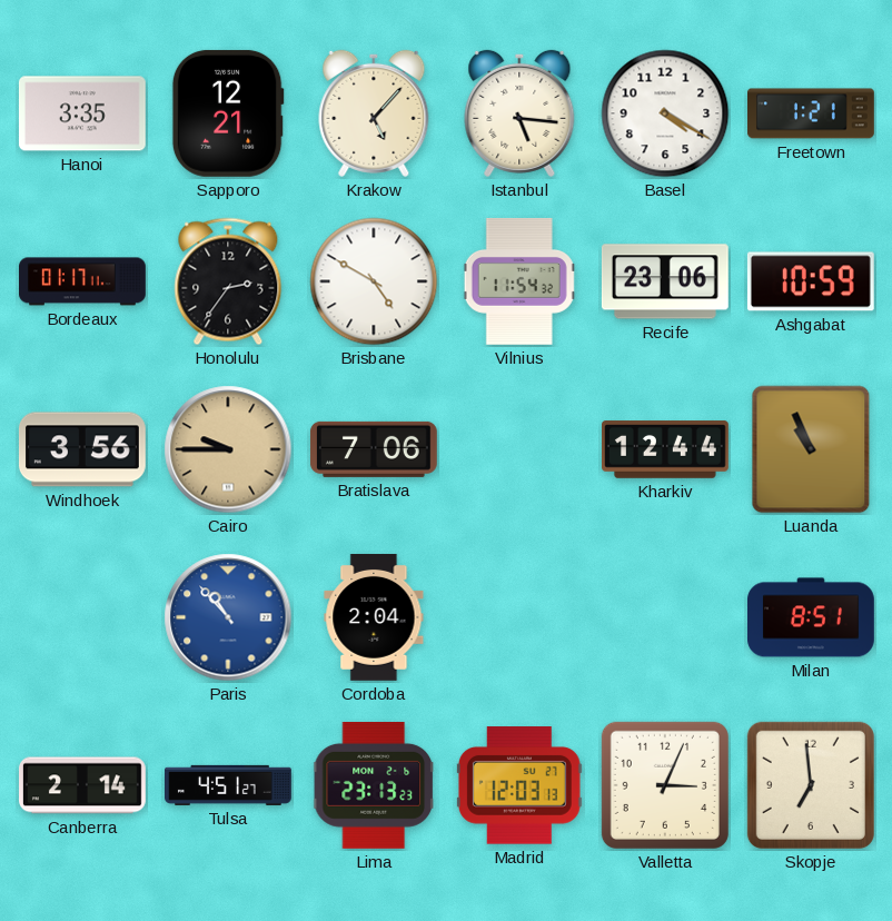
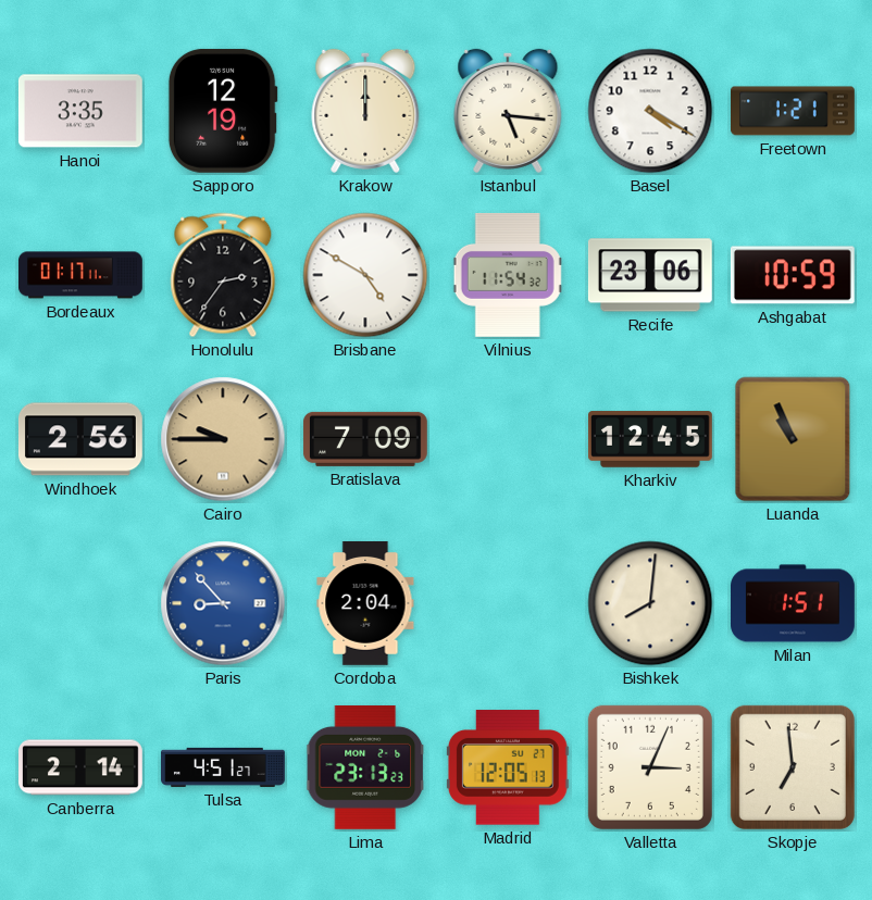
Sapporo: 12:21 -> 12:19 (223, 111)
Krakow: 5:07 -> 12:00 (365, 111)
Windhoek: 3:56 -> 2:56 (80, 439)
Bratislava: 7:06 -> 7:09 (365, 439)
Kharkiv: 12:44 -> 12:45 (651, 439)
Paris: 10:53 -> 8:53 (223, 603)
Bishkek: none -> 8:01 (650, 603)
Milan: 8:51 -> 1:51 (794, 603)
Madrid: 12:03 -> 12:05 (508, 767)
